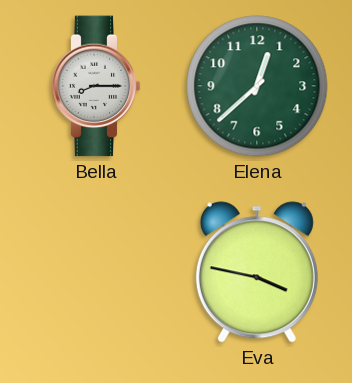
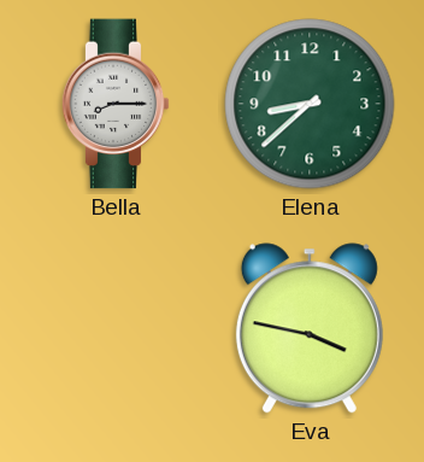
Elena: 12:38 -> 8:38 (310, 104)
